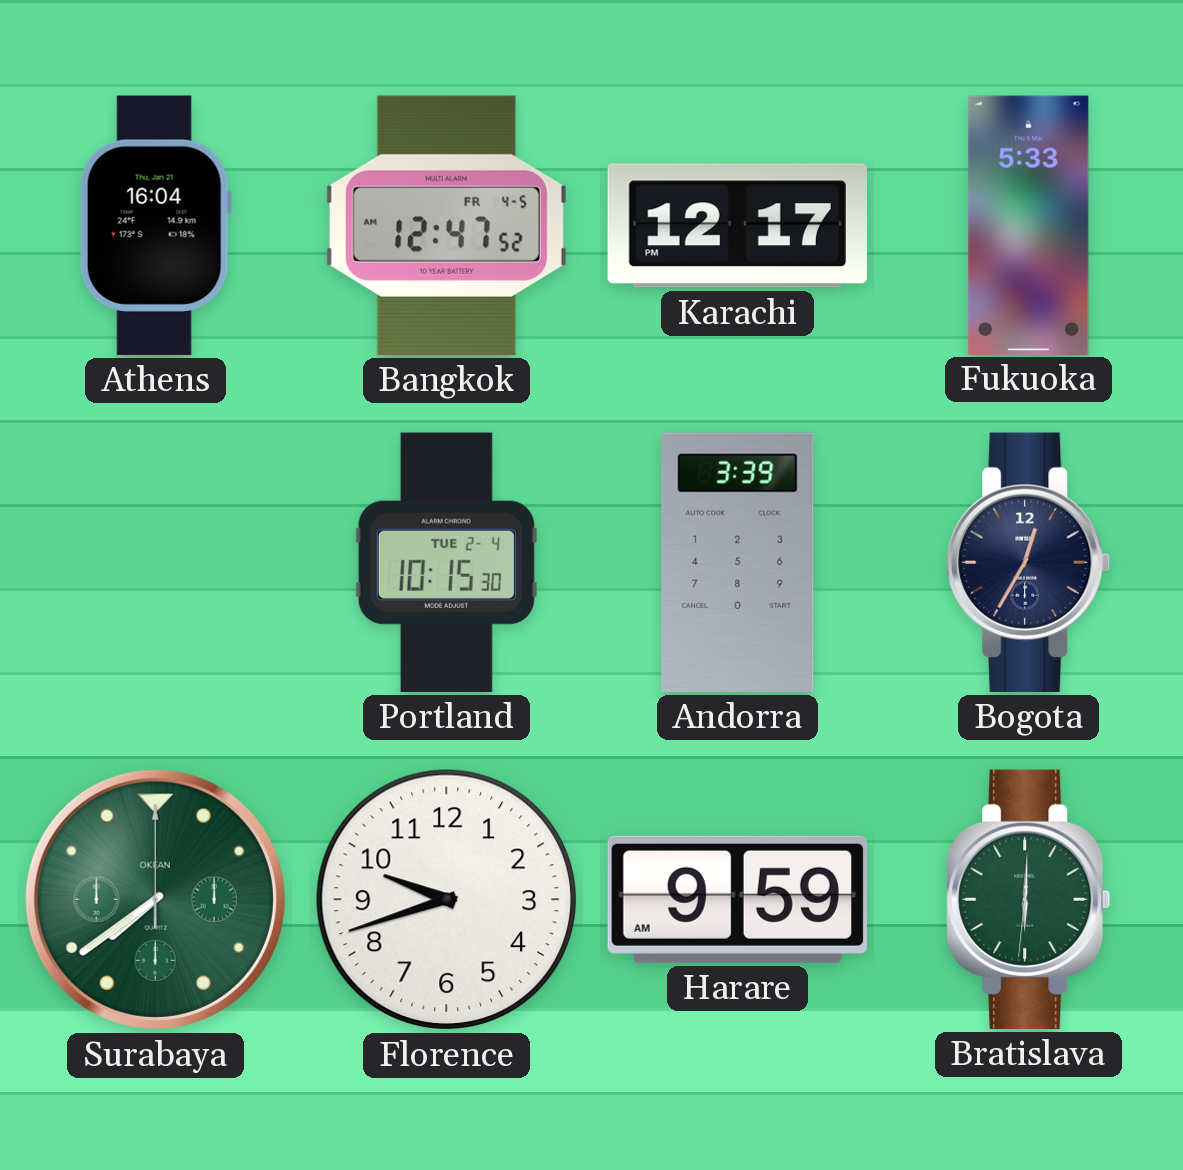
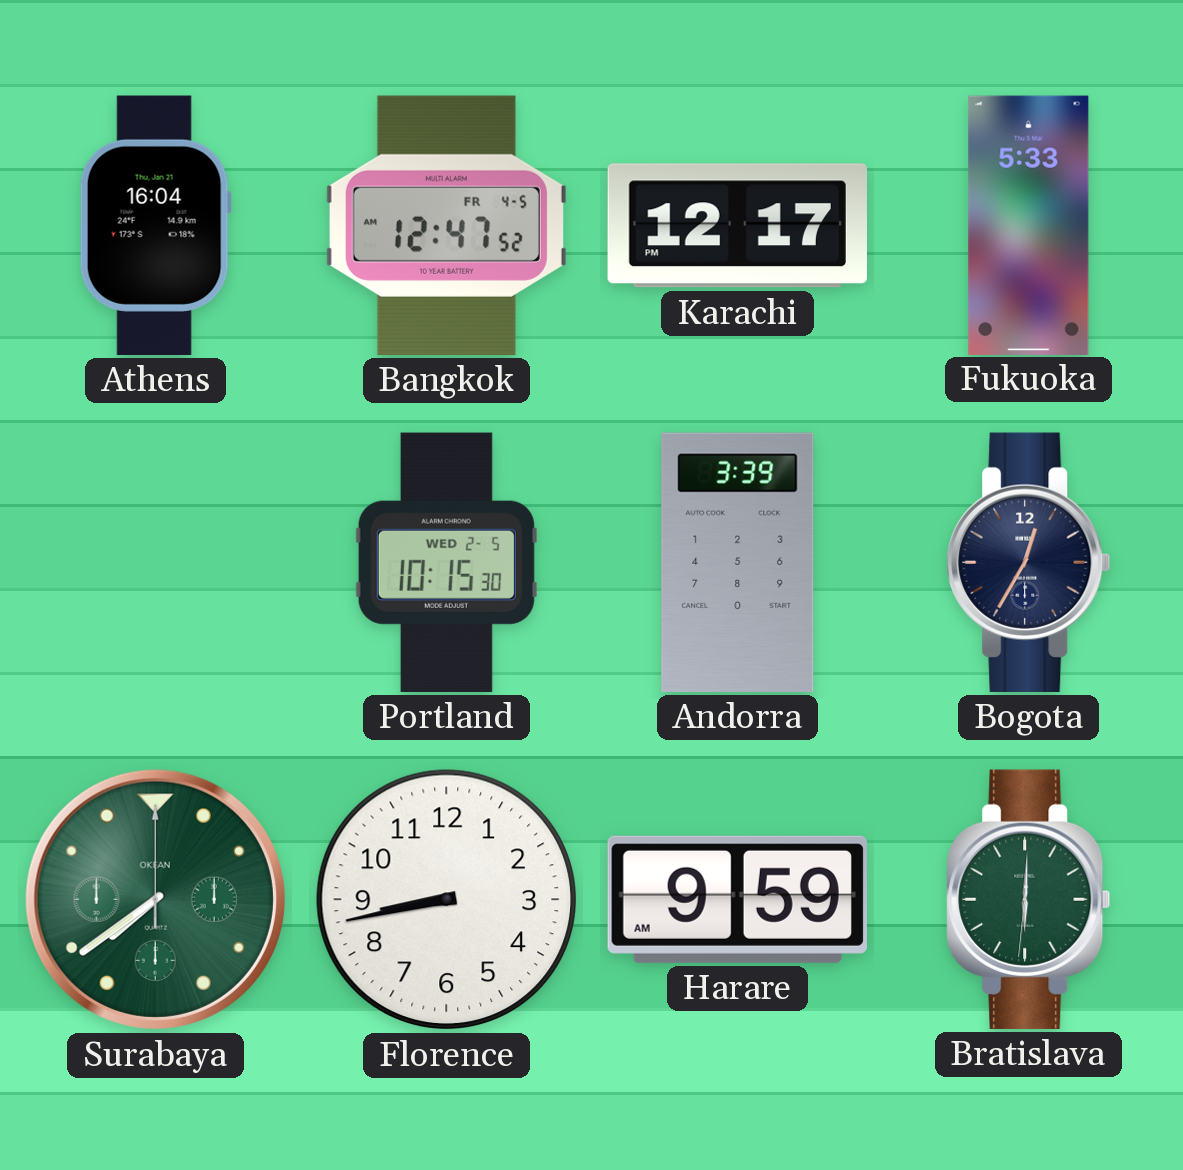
Portland date: TUE 2-4 -> WED 2-5 (446, 562)
Florence: 9:42 -> 8:43 (447, 900)
